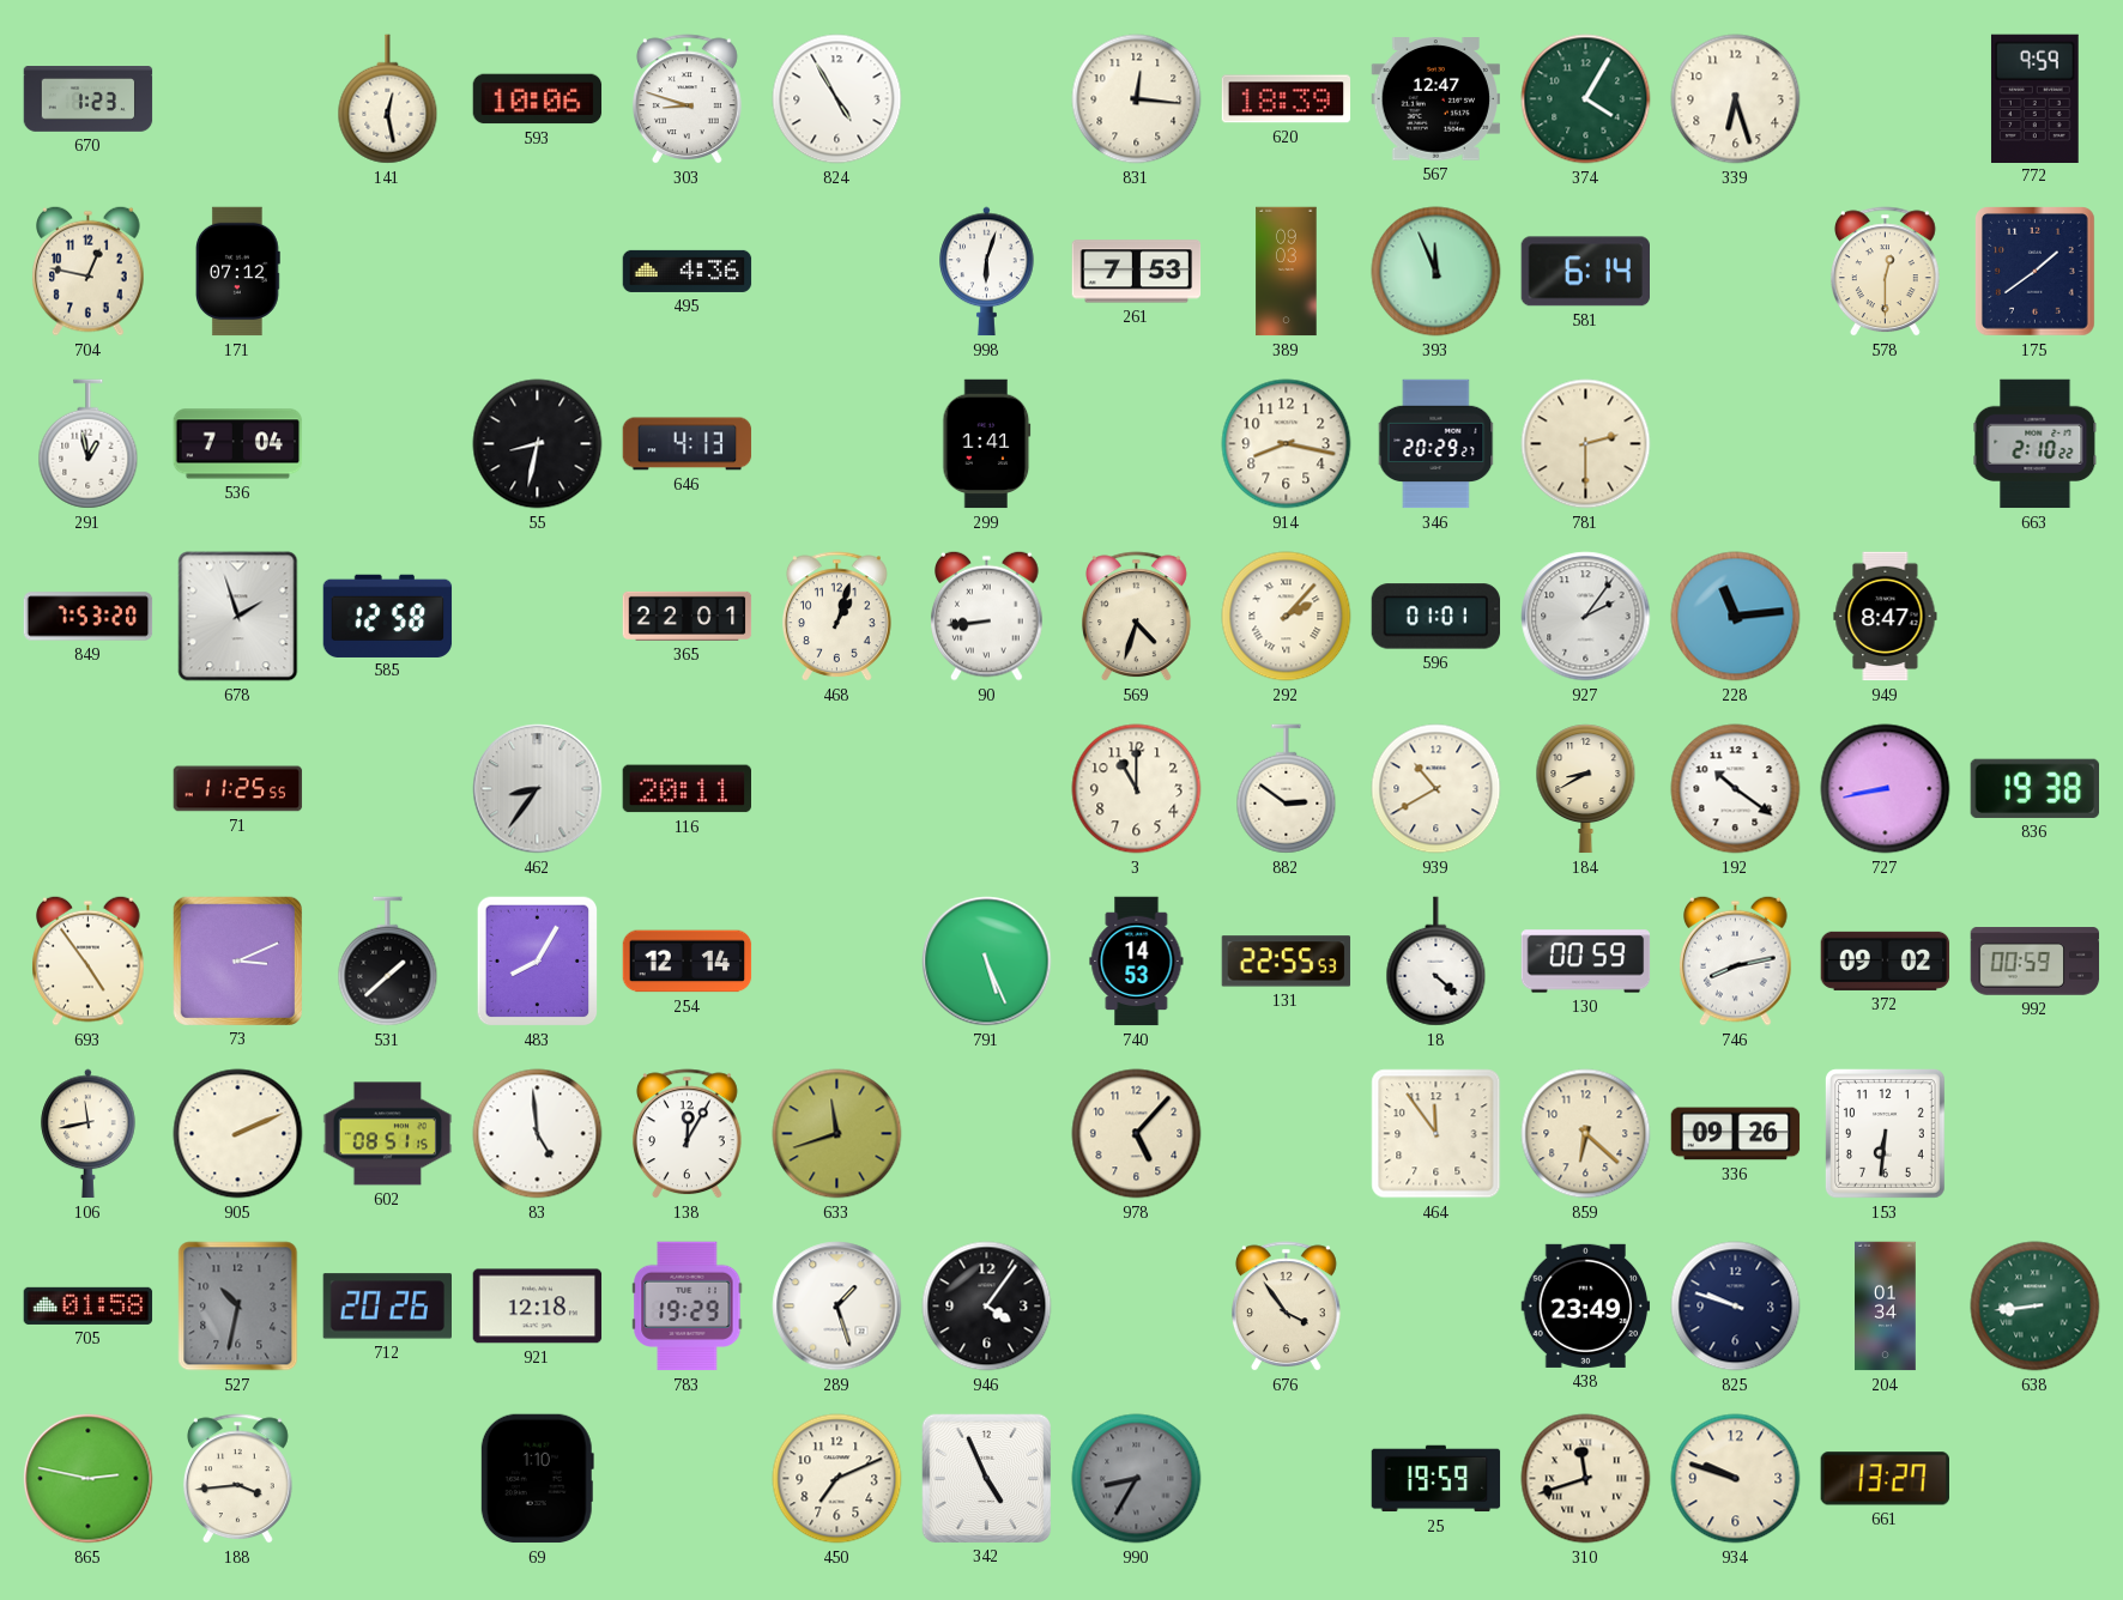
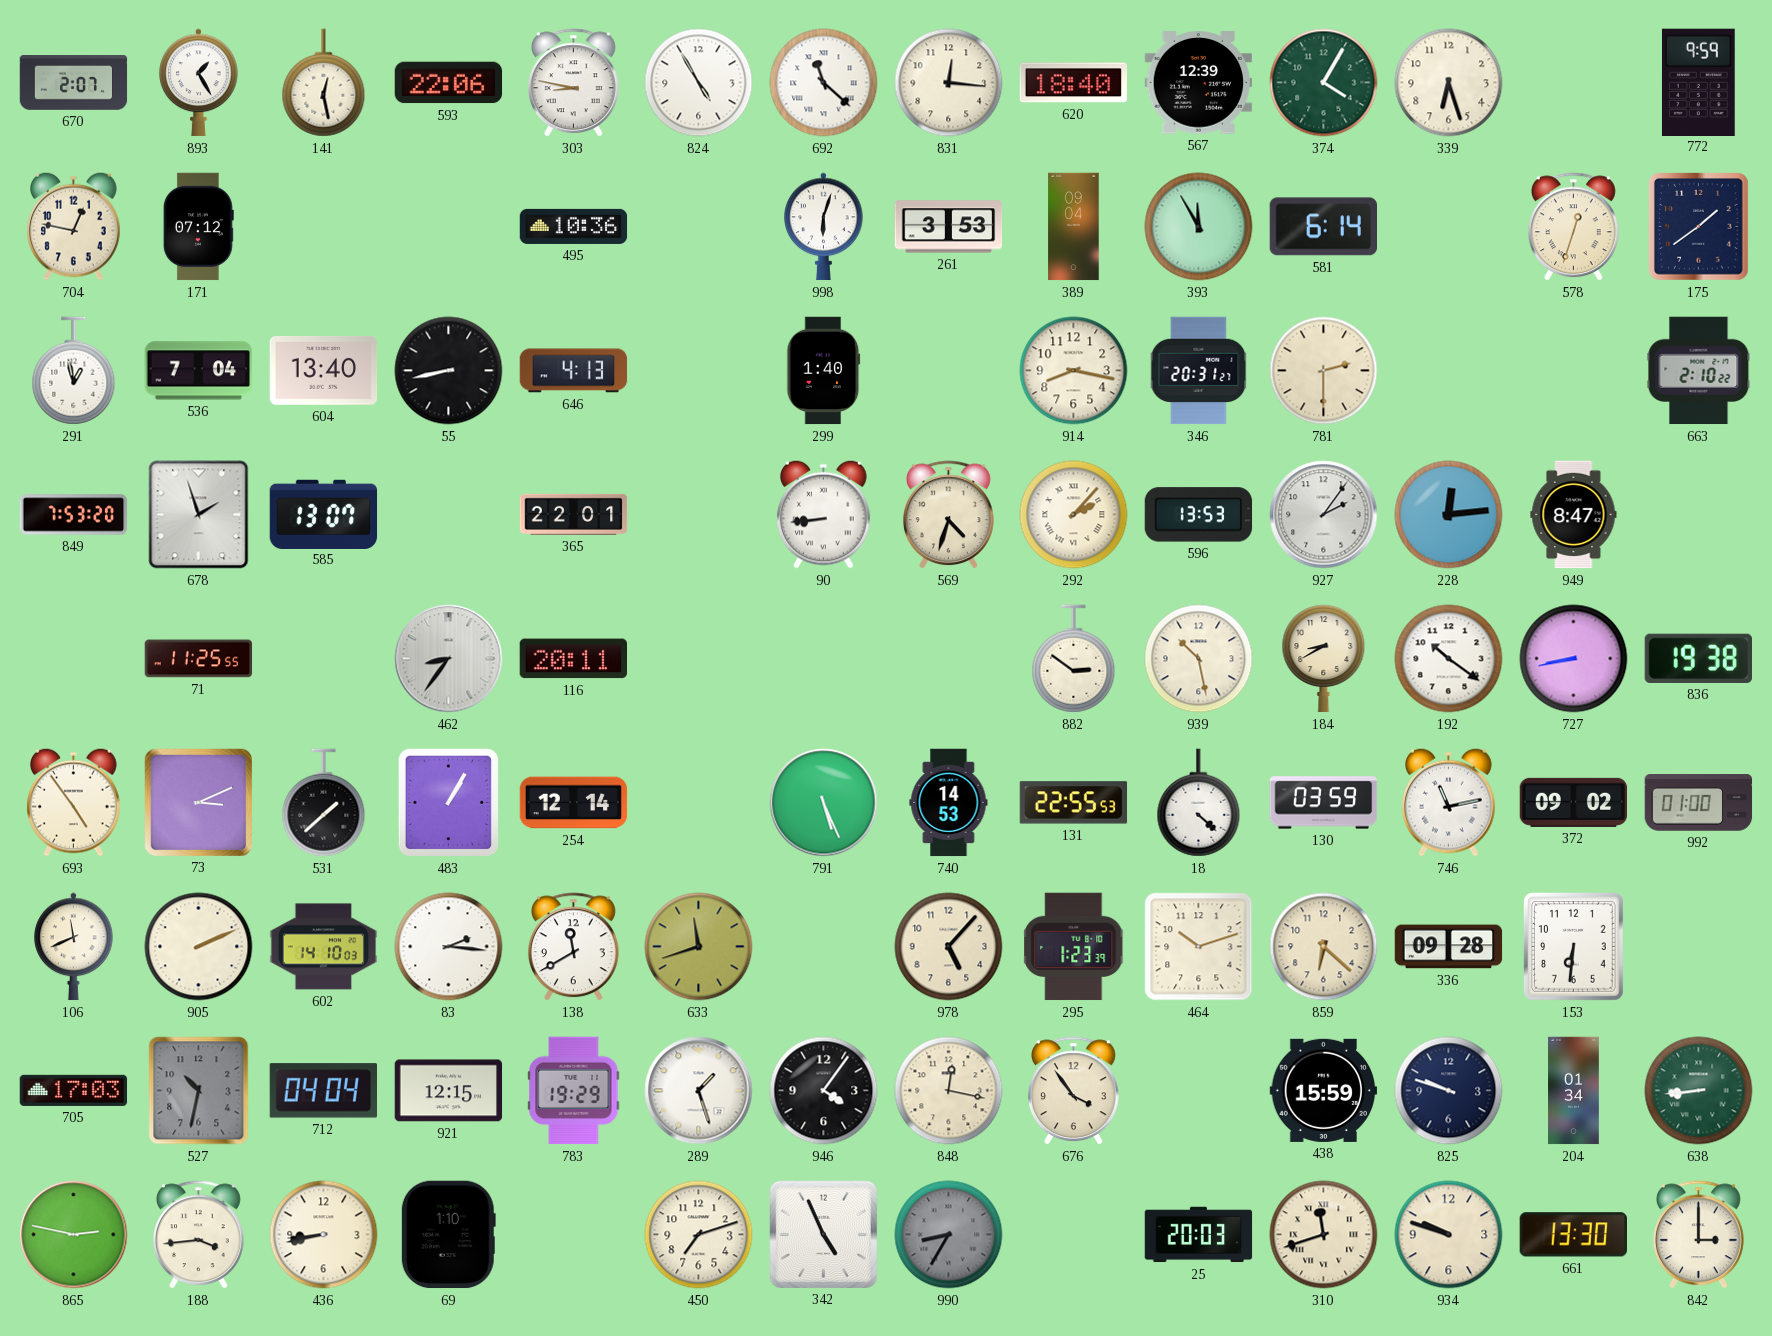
670: 1:23 -> 2:07 (74, 83)
893: none -> 1:25 (199, 83)
593: 10:06 -> 22:06 (449, 83)
303: 8:48 -> 8:47 (573, 83)
692: none -> 11:22 (824, 83)
620: 18:39 -> 18:40 (1074, 83)
567: 12:47 -> 12:39 (1198, 83)
495: 4:36 -> 10:36 (574, 226)
261: 7:53 -> 3:53 (949, 227)
389: 09:03 -> 09:04 (1074, 227)
393: 11:56 -> 11:55 (1199, 227)
578: 12:30 -> 12:33 (1573, 227)
604: none -> 13:40 (324, 370)
55: 8:32 -> 8:43 (449, 371)
299: 1:41 -> 1:40 (824, 371)
346: 20:29 -> 20:31 (1199, 371)
585: 12:58 -> 13:07 (324, 514)
468: 1:03 -> none (836, 617)
596: 01:01 -> 13:53 (1199, 515)
228: 11:14 -> 12:14 (1449, 515)
3: 11:00 -> none (1137, 789)
939: 10:40 -> 10:28 (1199, 659)
483: 8:05 -> 1:05 (449, 803)
130: 00:59 -> 03:59 (1324, 803)
746: 8:13 -> 11:13 (1449, 802)
992: 00:59 -> 01:00 (1699, 803)
106: 11:43 -> 11:41 (74, 947)
602: 08:51 -> 14:10 (324, 947)
83: 4:59 -> 2:16 (449, 947)
138: 12:05 -> 11:40 (573, 947)
295: none -> 1:23 (1074, 947)
464: 11:54 -> 10:12 (1199, 947)
336: 09:26 -> 09:28 (1449, 947)
705: 01:58 -> 17:03 (74, 1090)
712: 20:26 -> 04:04 (323, 1091)
921: 12:18 -> 12:15 (449, 1091)
848: none -> 12:17 (949, 1091)
438: 23:49 -> 15:59 (1324, 1090)
436: none -> 8:43 (324, 1235)
450: 7:11 -> 7:12 (699, 1235)
25: 19:59 -> 20:03 (1199, 1235)
661: 13:27 -> 13:30 (1573, 1235)
842: none -> 3:00 (1698, 1235)
